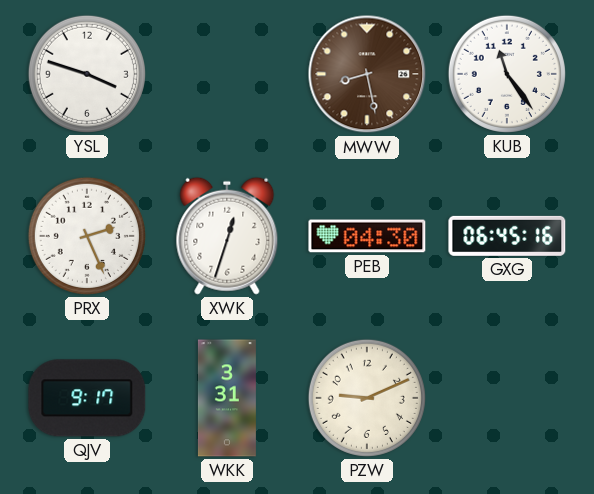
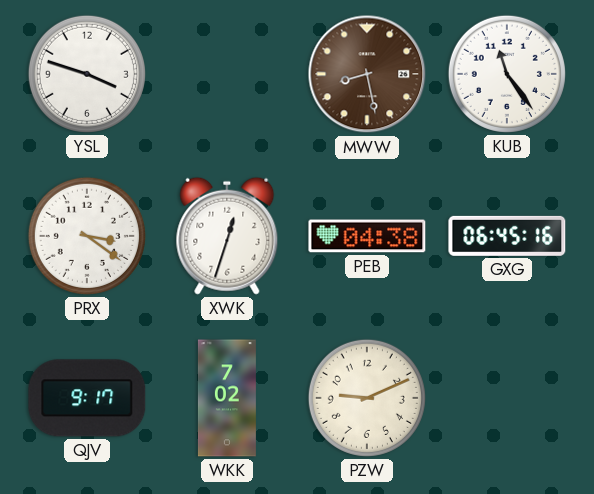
PRX: 2:26 -> 3:21 (87, 236)
PEB: 04:30 -> 04:38 (367, 236)
WKK: 3:31 -> 7:02 (227, 398)
